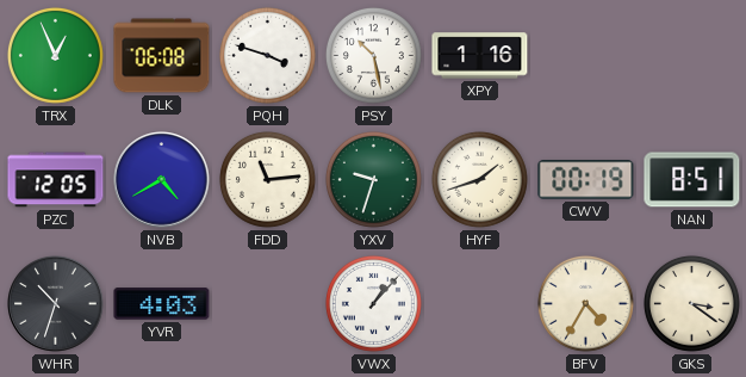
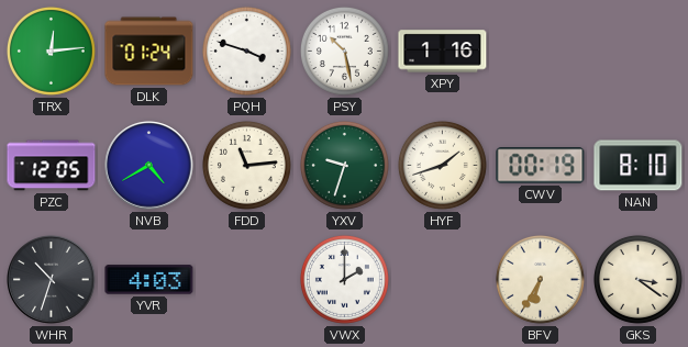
TRX: 12:56 -> 12:14 (51, 51)
DLK: 06:08 -> 01:24 (149, 52)
NAN: 8:51 -> 8:10 (639, 166)
VWX: 1:07 -> 2:00 (344, 279)
BFV: 4:35 -> 6:35 (540, 279)
